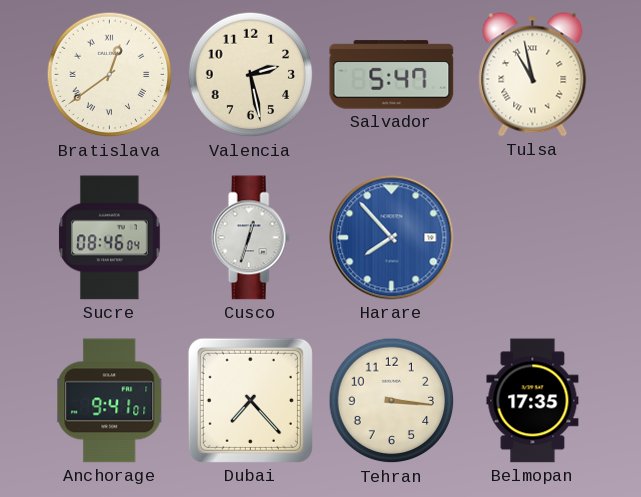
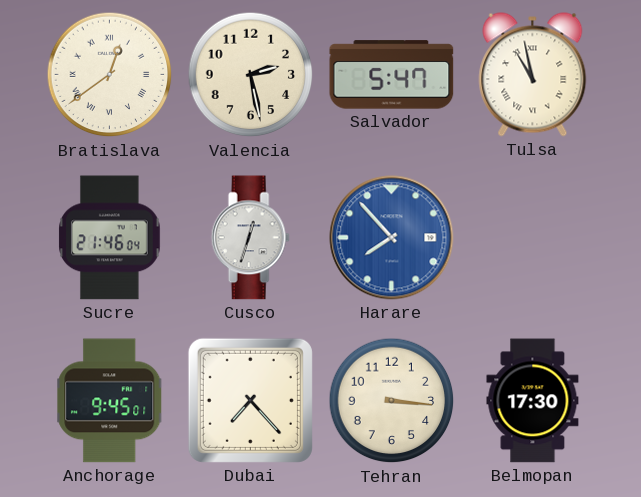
Sucre: 08:46 -> 21:46 (110, 238)
Anchorage: 9:41 -> 9:45 (110, 401)
Belmopan: 17:35 -> 17:30 (533, 401)
